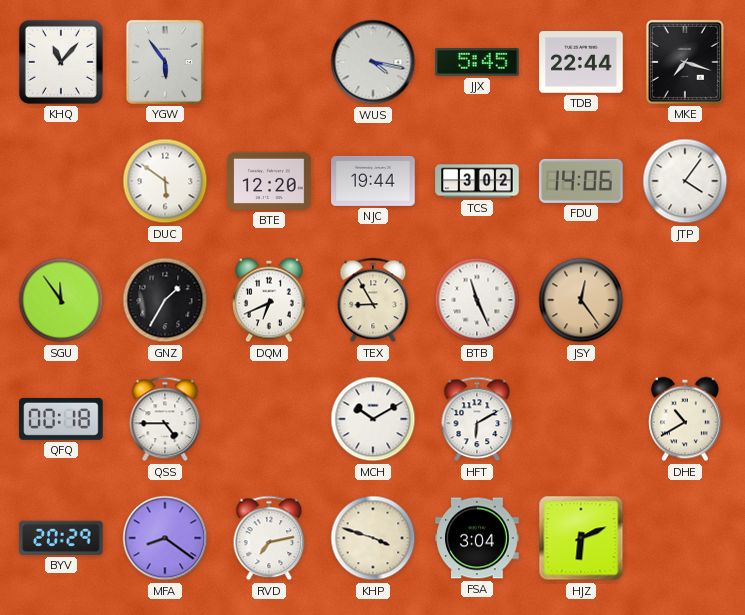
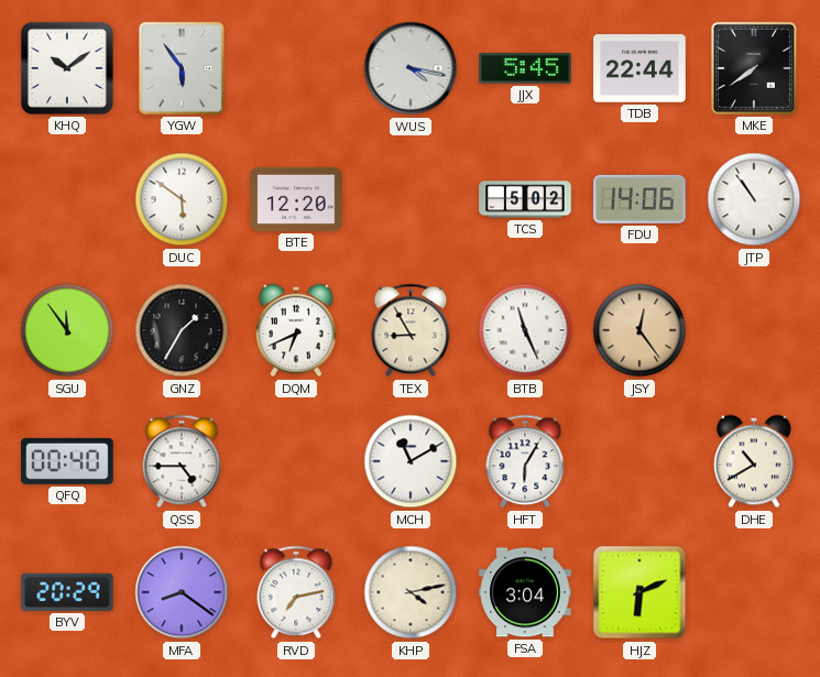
KHQ: 11:07 -> 10:09 (67, 68)
MKE: 7:18 -> 7:39 (754, 68)
NJC: 19:44 -> none (373, 181)
TCS: 3:02 -> 5:02 (525, 199)
JTP: 4:06 -> 10:54 (754, 199)
QFQ: 00:18 -> 00:40 (67, 461)
MCH: 10:10 -> 11:10 (411, 461)
HFT: 6:10 -> 6:05 (525, 461)
KHP: 3:48 -> 4:13 (411, 592)
